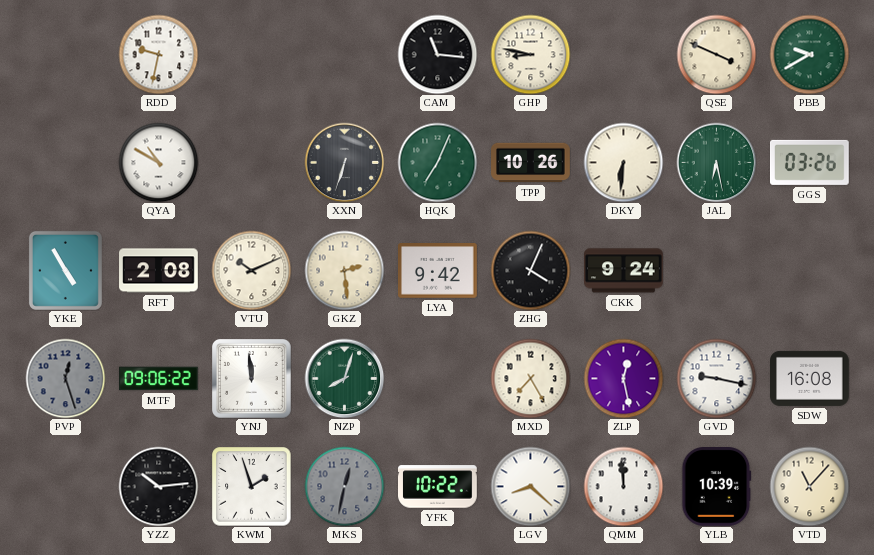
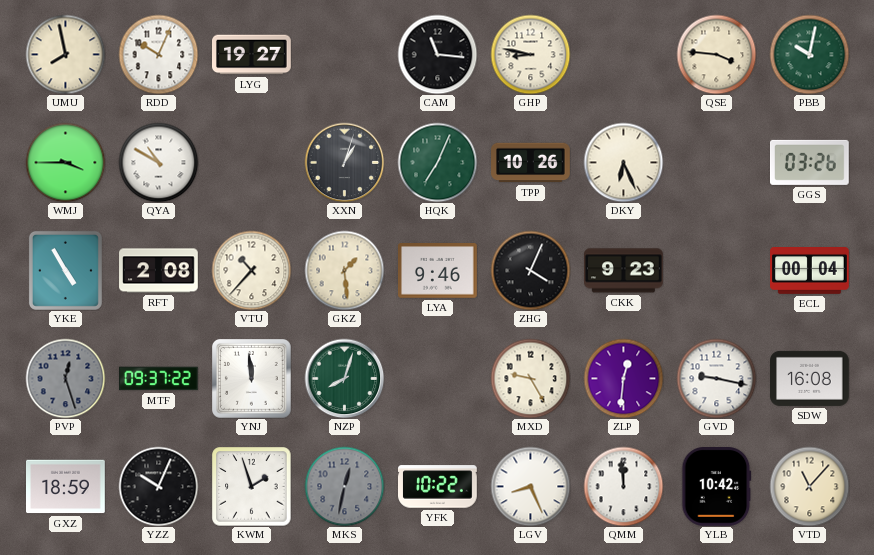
UMU: none -> 7:58 (65, 54)
RDD: 9:32 -> 10:04 (158, 54)
LYG: none -> 19:27 (252, 55)
QSE: 3:49 -> 3:46 (716, 54)
PBB: 9:40 -> 10:02 (809, 54)
WMJ: none -> 3:45 (65, 162)
XXN: 6:33 -> 1:03 (344, 162)
DKY: 6:31 -> 6:26 (623, 162)
JAL: 6:28 -> none (716, 162)
VTU: 10:11 -> 10:37 (251, 270)
GKZ: 2:29 -> 1:29 (344, 270)
LYA: 9:42 -> 9:46 (438, 271)
CKK: 9:24 -> 9:23 (624, 271)
ECL: none -> 00:04 (810, 271)
MTF: 09:06 -> 09:37 (159, 379)
MXD: 7:25 -> 9:25 (530, 378)
ZLP: 12:28 -> 12:31 (623, 378)
GXZ: none -> 18:59 (66, 487)
YZZ: 10:14 -> 10:04 (158, 486)
LGV: 8:22 -> 8:26 (530, 486)
YLB: 10:39 -> 10:42 (717, 487)
